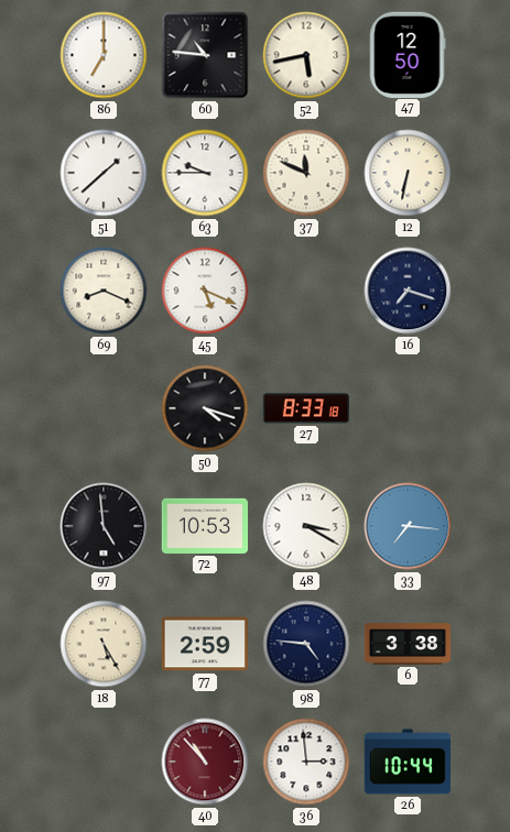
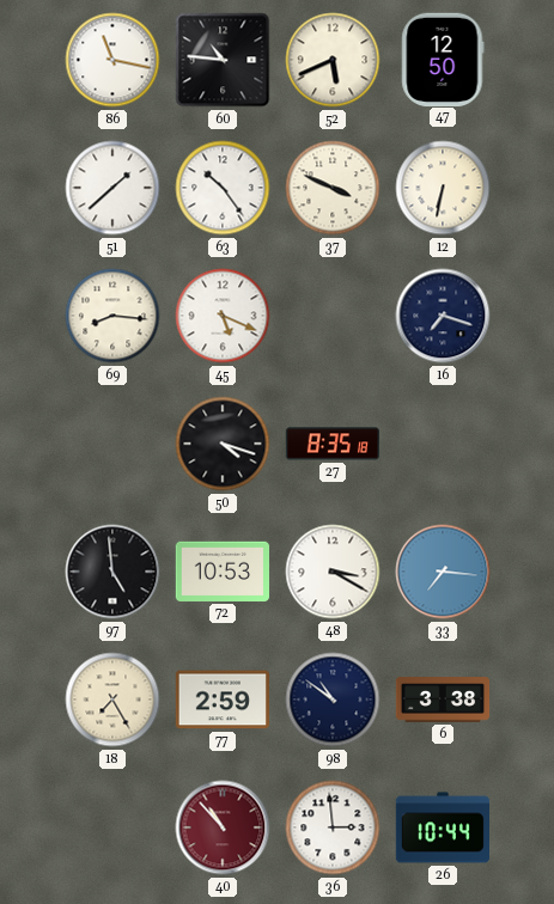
86: 7:00 -> 11:17 (112, 60)
52: 5:43 -> 5:41 (333, 60)
63: 9:45 -> 10:24 (223, 188)
37: 11:49 -> 3:49 (333, 188)
69: 8:19 -> 8:16 (112, 316)
27: 8:33 -> 8:35 (331, 444)
18: 5:25 -> 7:25 (112, 700)
98: 4:46 -> 10:51 (333, 700)
